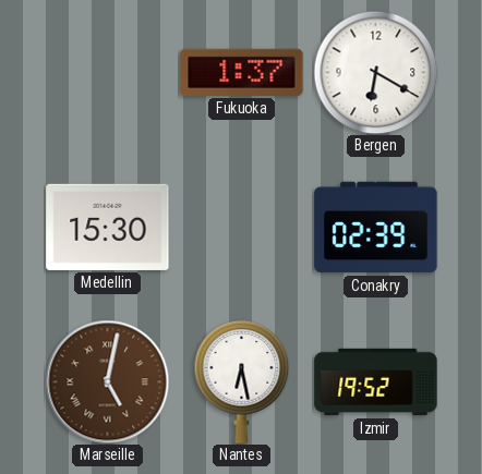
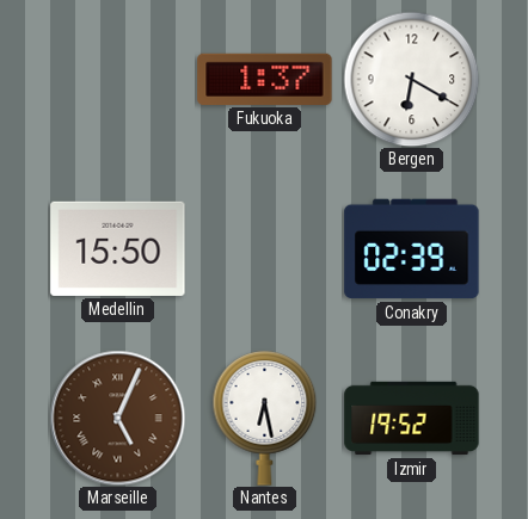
Medellin: 15:30 -> 15:50 (118, 248)
Marseille: 5:02 -> 5:04 (117, 418)
